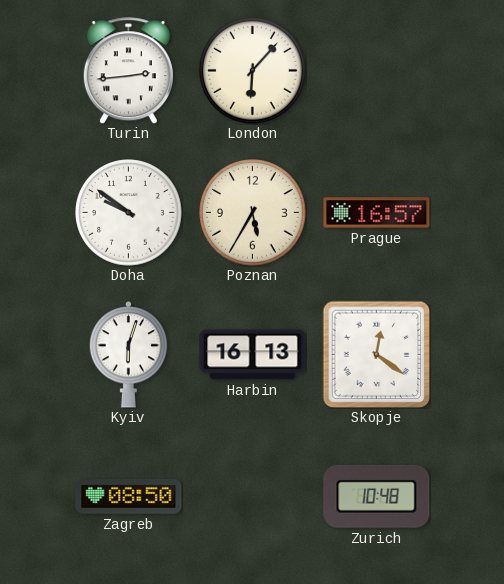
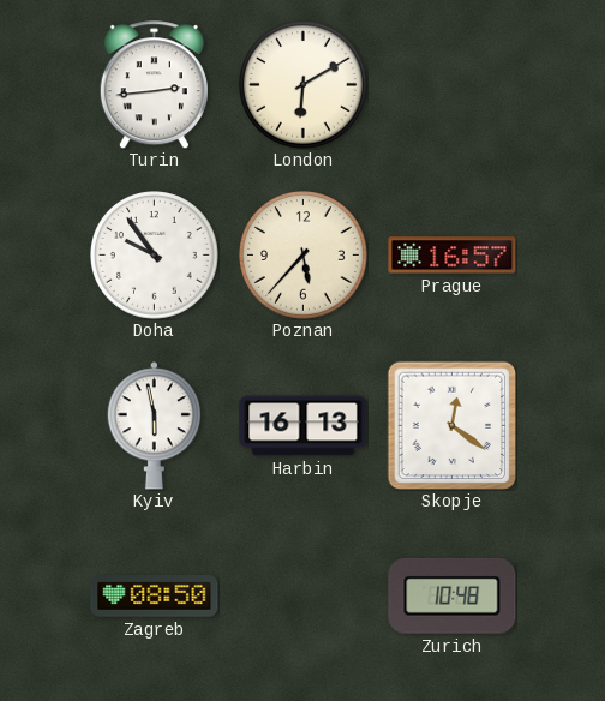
London: 6:07 -> 6:10 (304, 85)
Doha: 9:51 -> 9:54 (155, 256)
Poznan: 5:35 -> 5:37 (304, 256)
Kyiv: 6:03 -> 5:58 (155, 426)
